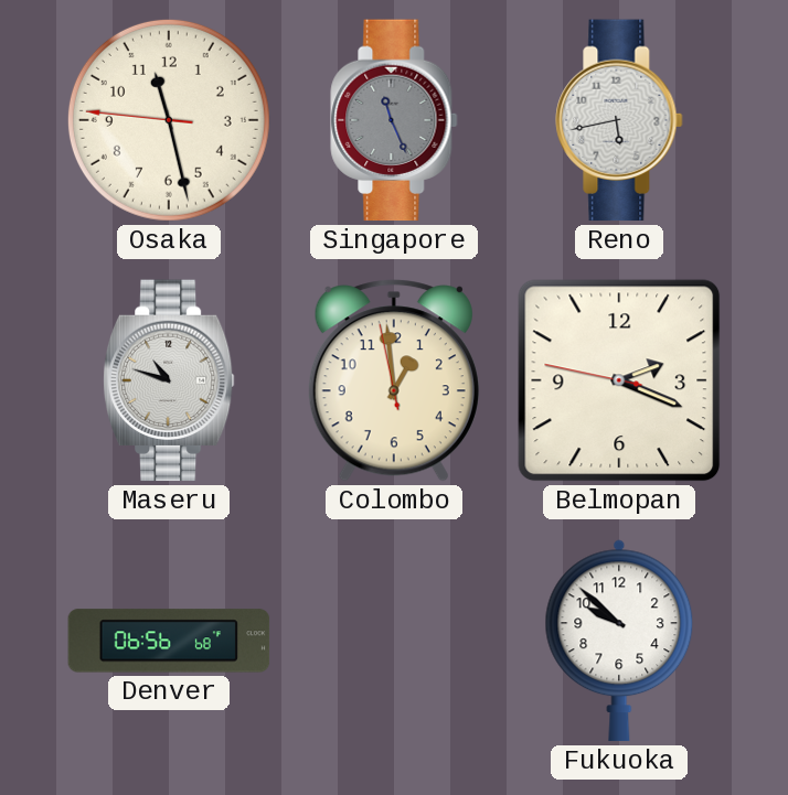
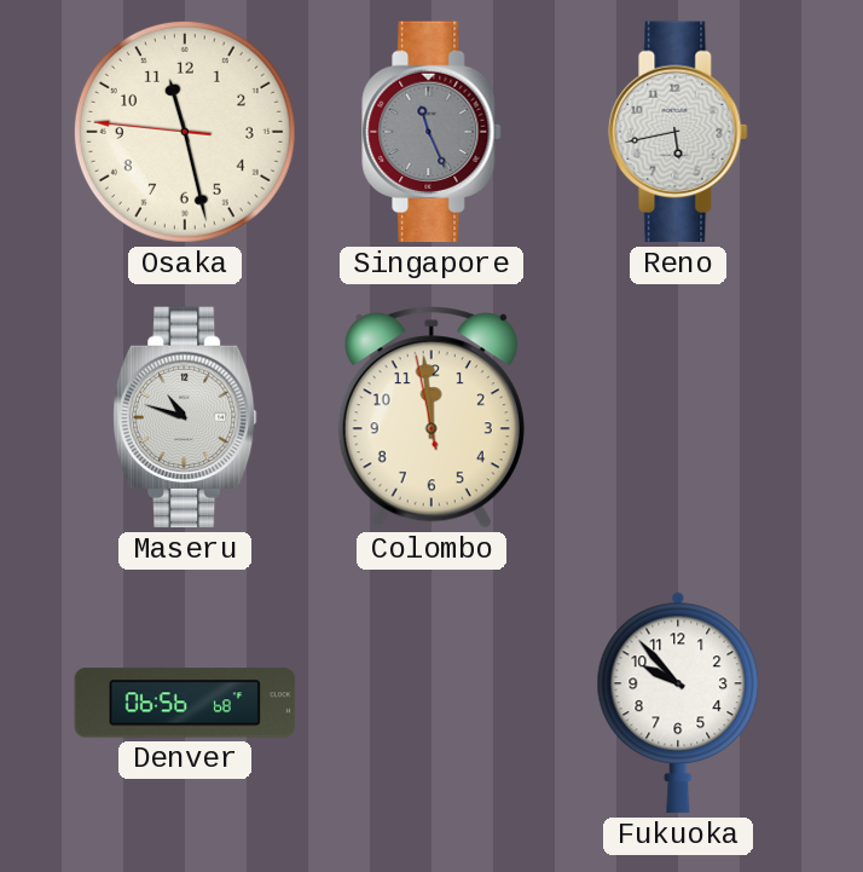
Colombo: 12:58 -> 11:58 (431, 417)
Belmopan: 2:18 -> none (619, 380)
Fukuoka: 9:52 -> 9:53 (678, 703)
